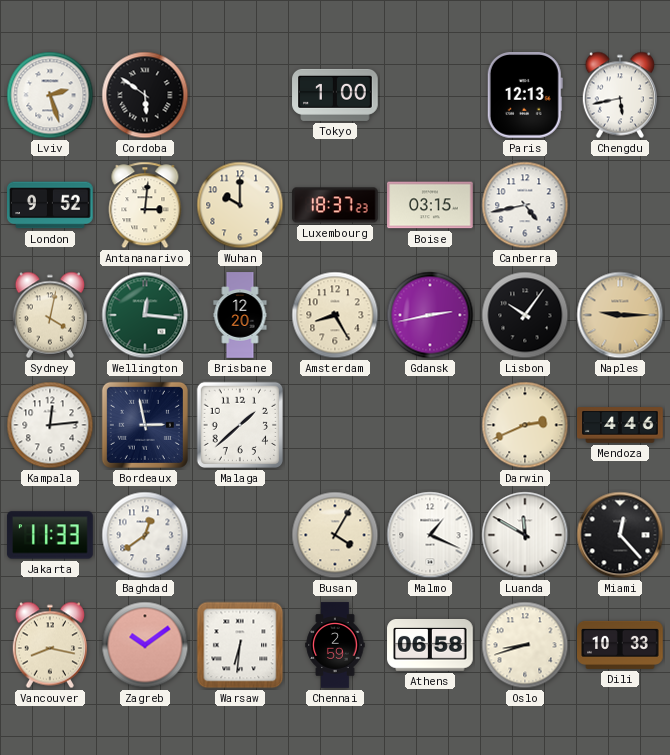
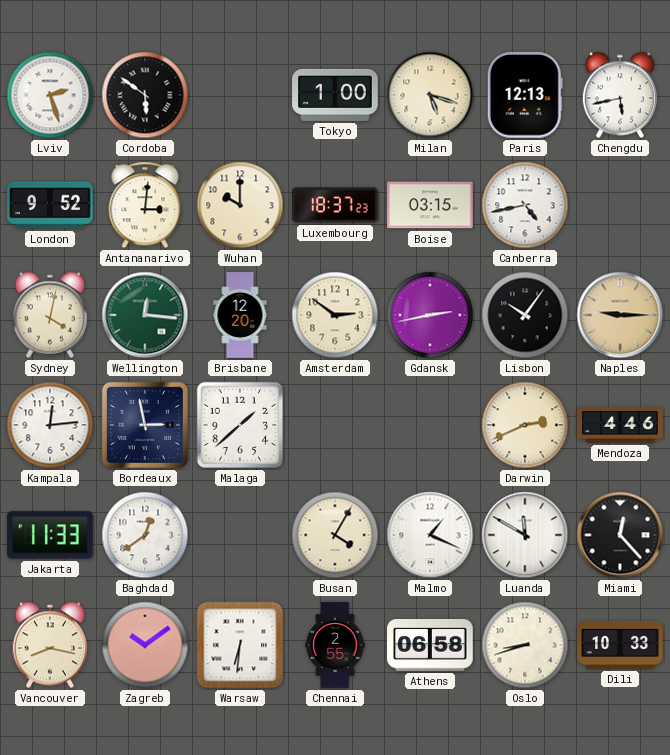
Milan: none -> 5:18 (430, 95)
Amsterdam: 8:25 -> 2:51 (335, 315)
Chennai: 2:59 -> 2:55 (335, 645)
